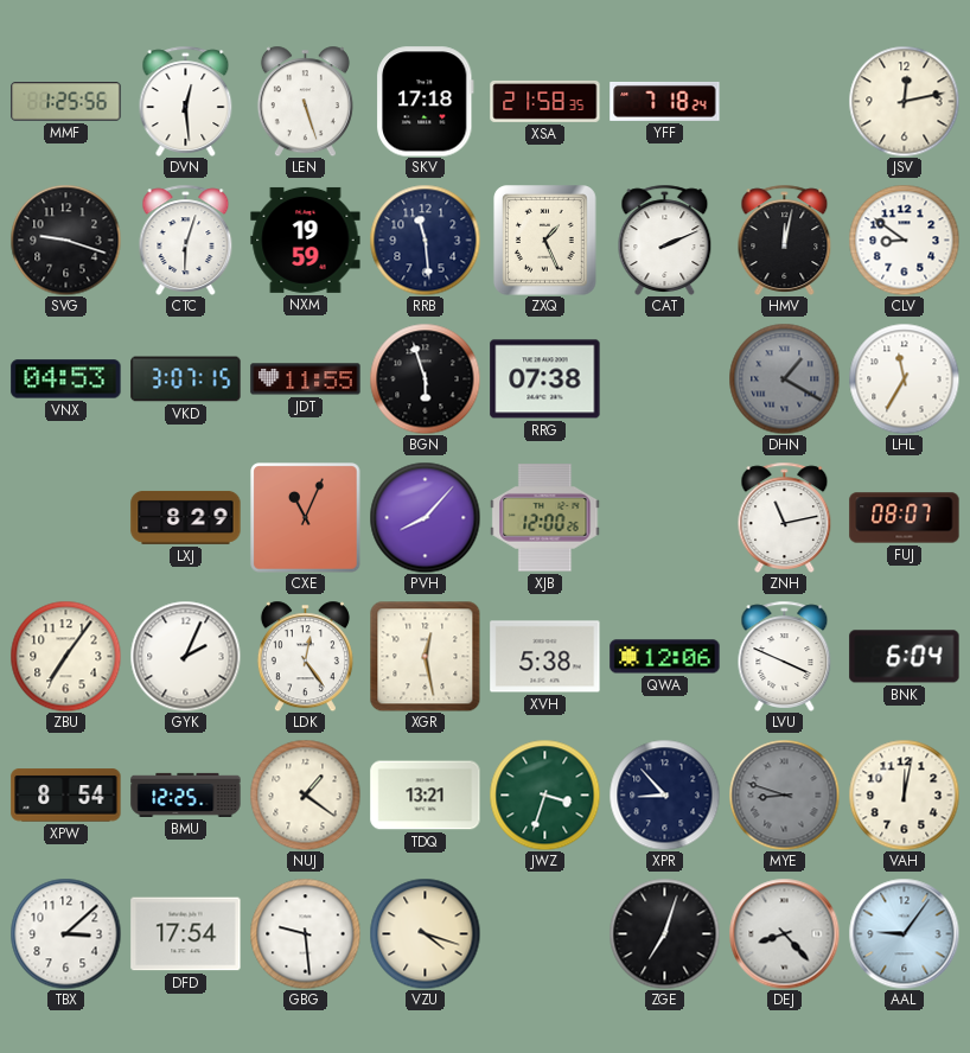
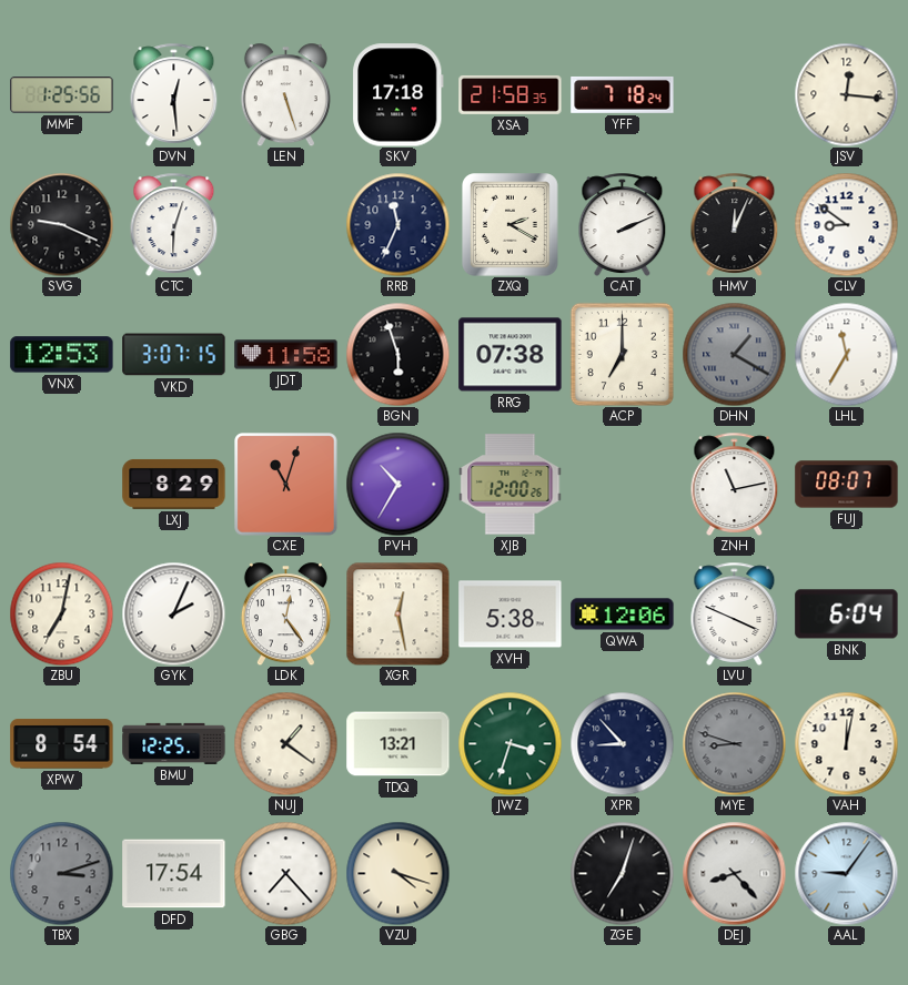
JSV: 12:13 -> 12:16 (846, 94)
SVG: 9:18 -> 9:19 (61, 224)
NXM: 19:59 -> none (306, 240)
RRB: 11:29 -> 11:34 (397, 224)
ZXQ: 1:26 -> 2:20 (511, 225)
HMV: 12:02 -> 12:04 (735, 224)
VNX: 04:53 -> 12:53 (62, 355)
JDT: 11:55 -> 11:58 (286, 355)
ACP: none -> 7:00 (622, 354)
CXE: 11:04 -> 11:03 (286, 485)
PVH: 8:07 -> 10:35 (397, 484)
ZBU: 7:06 -> 7:02 (61, 613)
TBX: 3:08 -> 3:12 (61, 873)
TBX dial: white -> grey (61, 873)
GBG: 9:29 -> 7:23 (285, 873)
